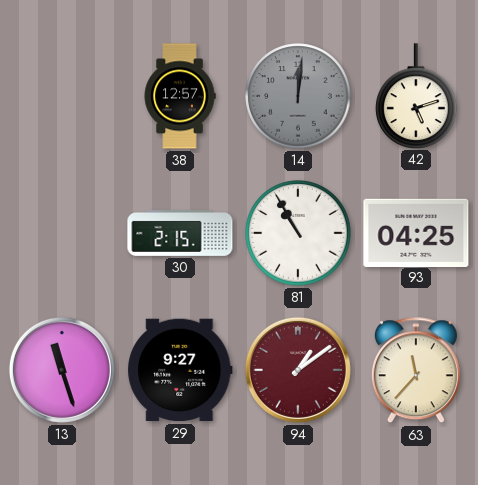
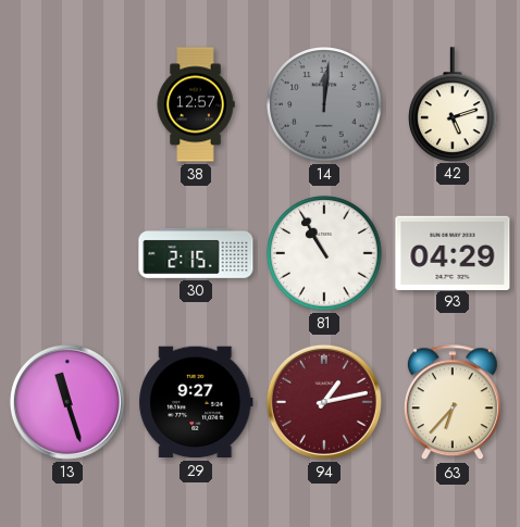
93: 04:25 -> 04:29 (453, 252)
94: 1:09 -> 1:13 (324, 402)
63: 11:37 -> 6:37 (453, 403)
